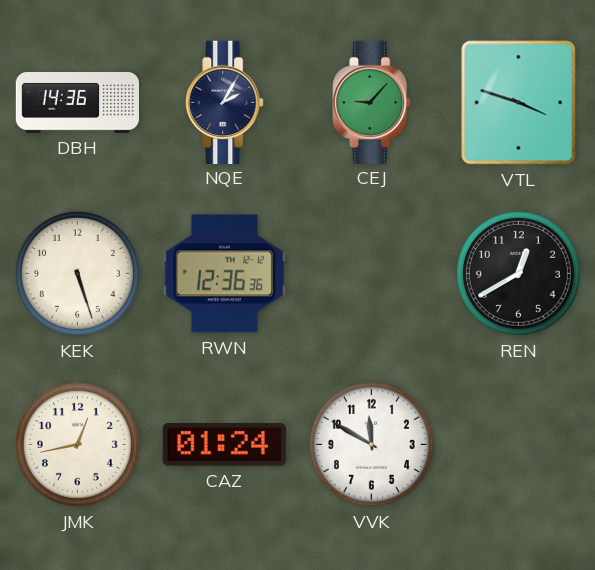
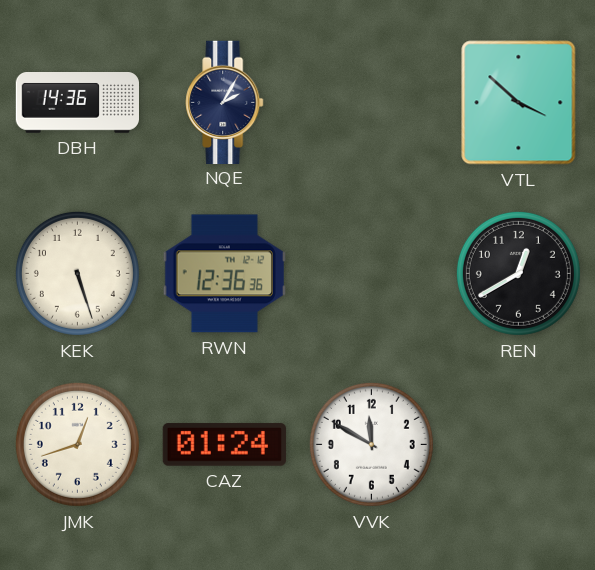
CEJ: 9:07 -> none (372, 102)
VTL: 3:48 -> 3:52 (519, 103)
JMK: 12:43 -> 12:42 (77, 444)
